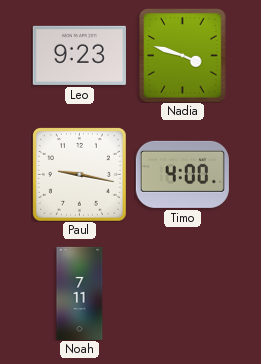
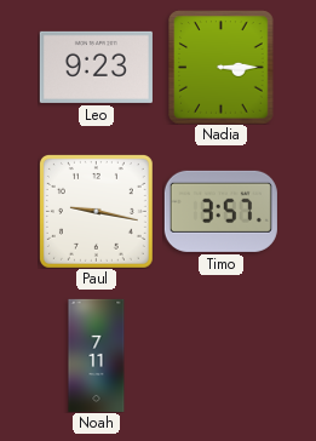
Nadia: 3:48 -> 3:15 (222, 67)
Timo: 4:00 -> 3:57 (220, 211)
